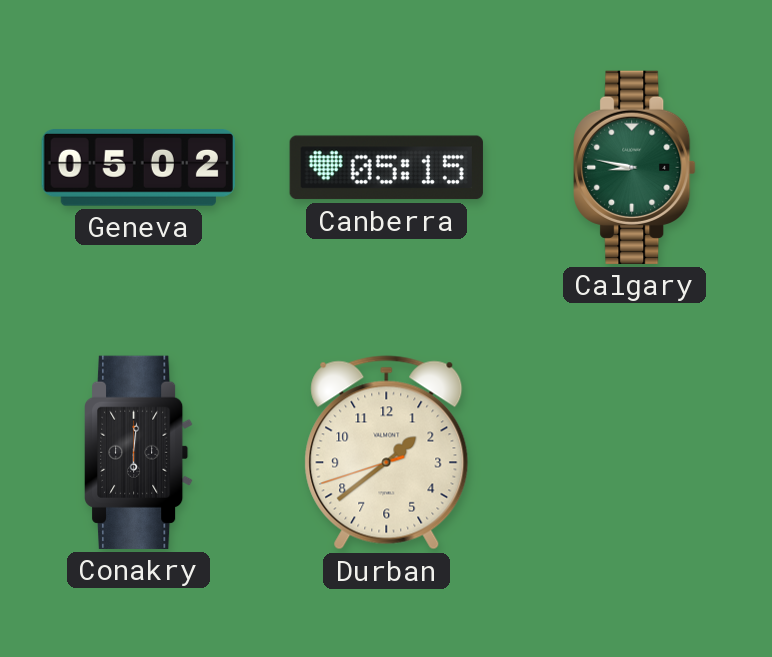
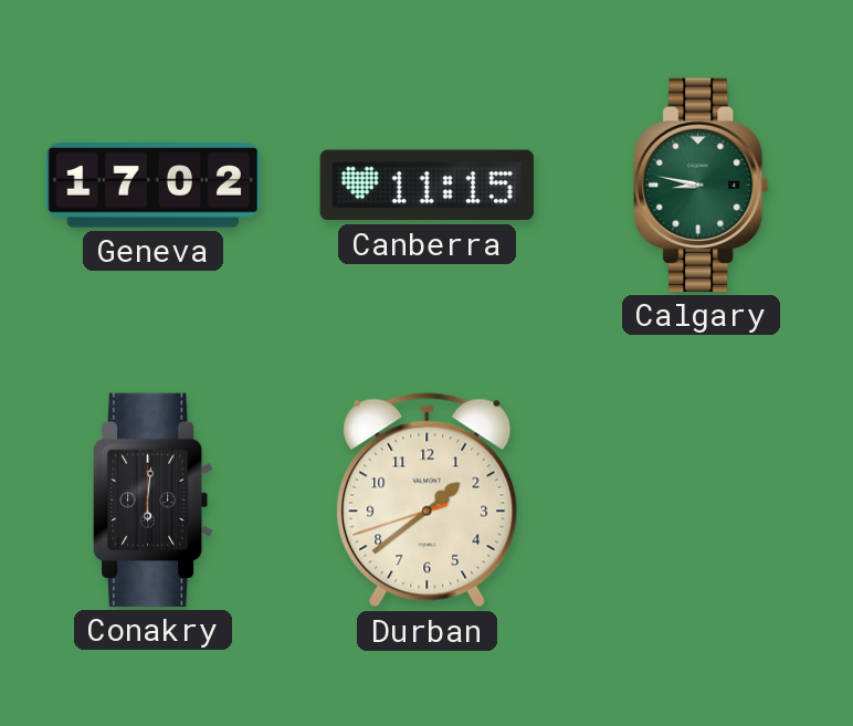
Geneva: 05:02 -> 17:02 (152, 186)
Canberra: 05:15 -> 11:15 (426, 186)
